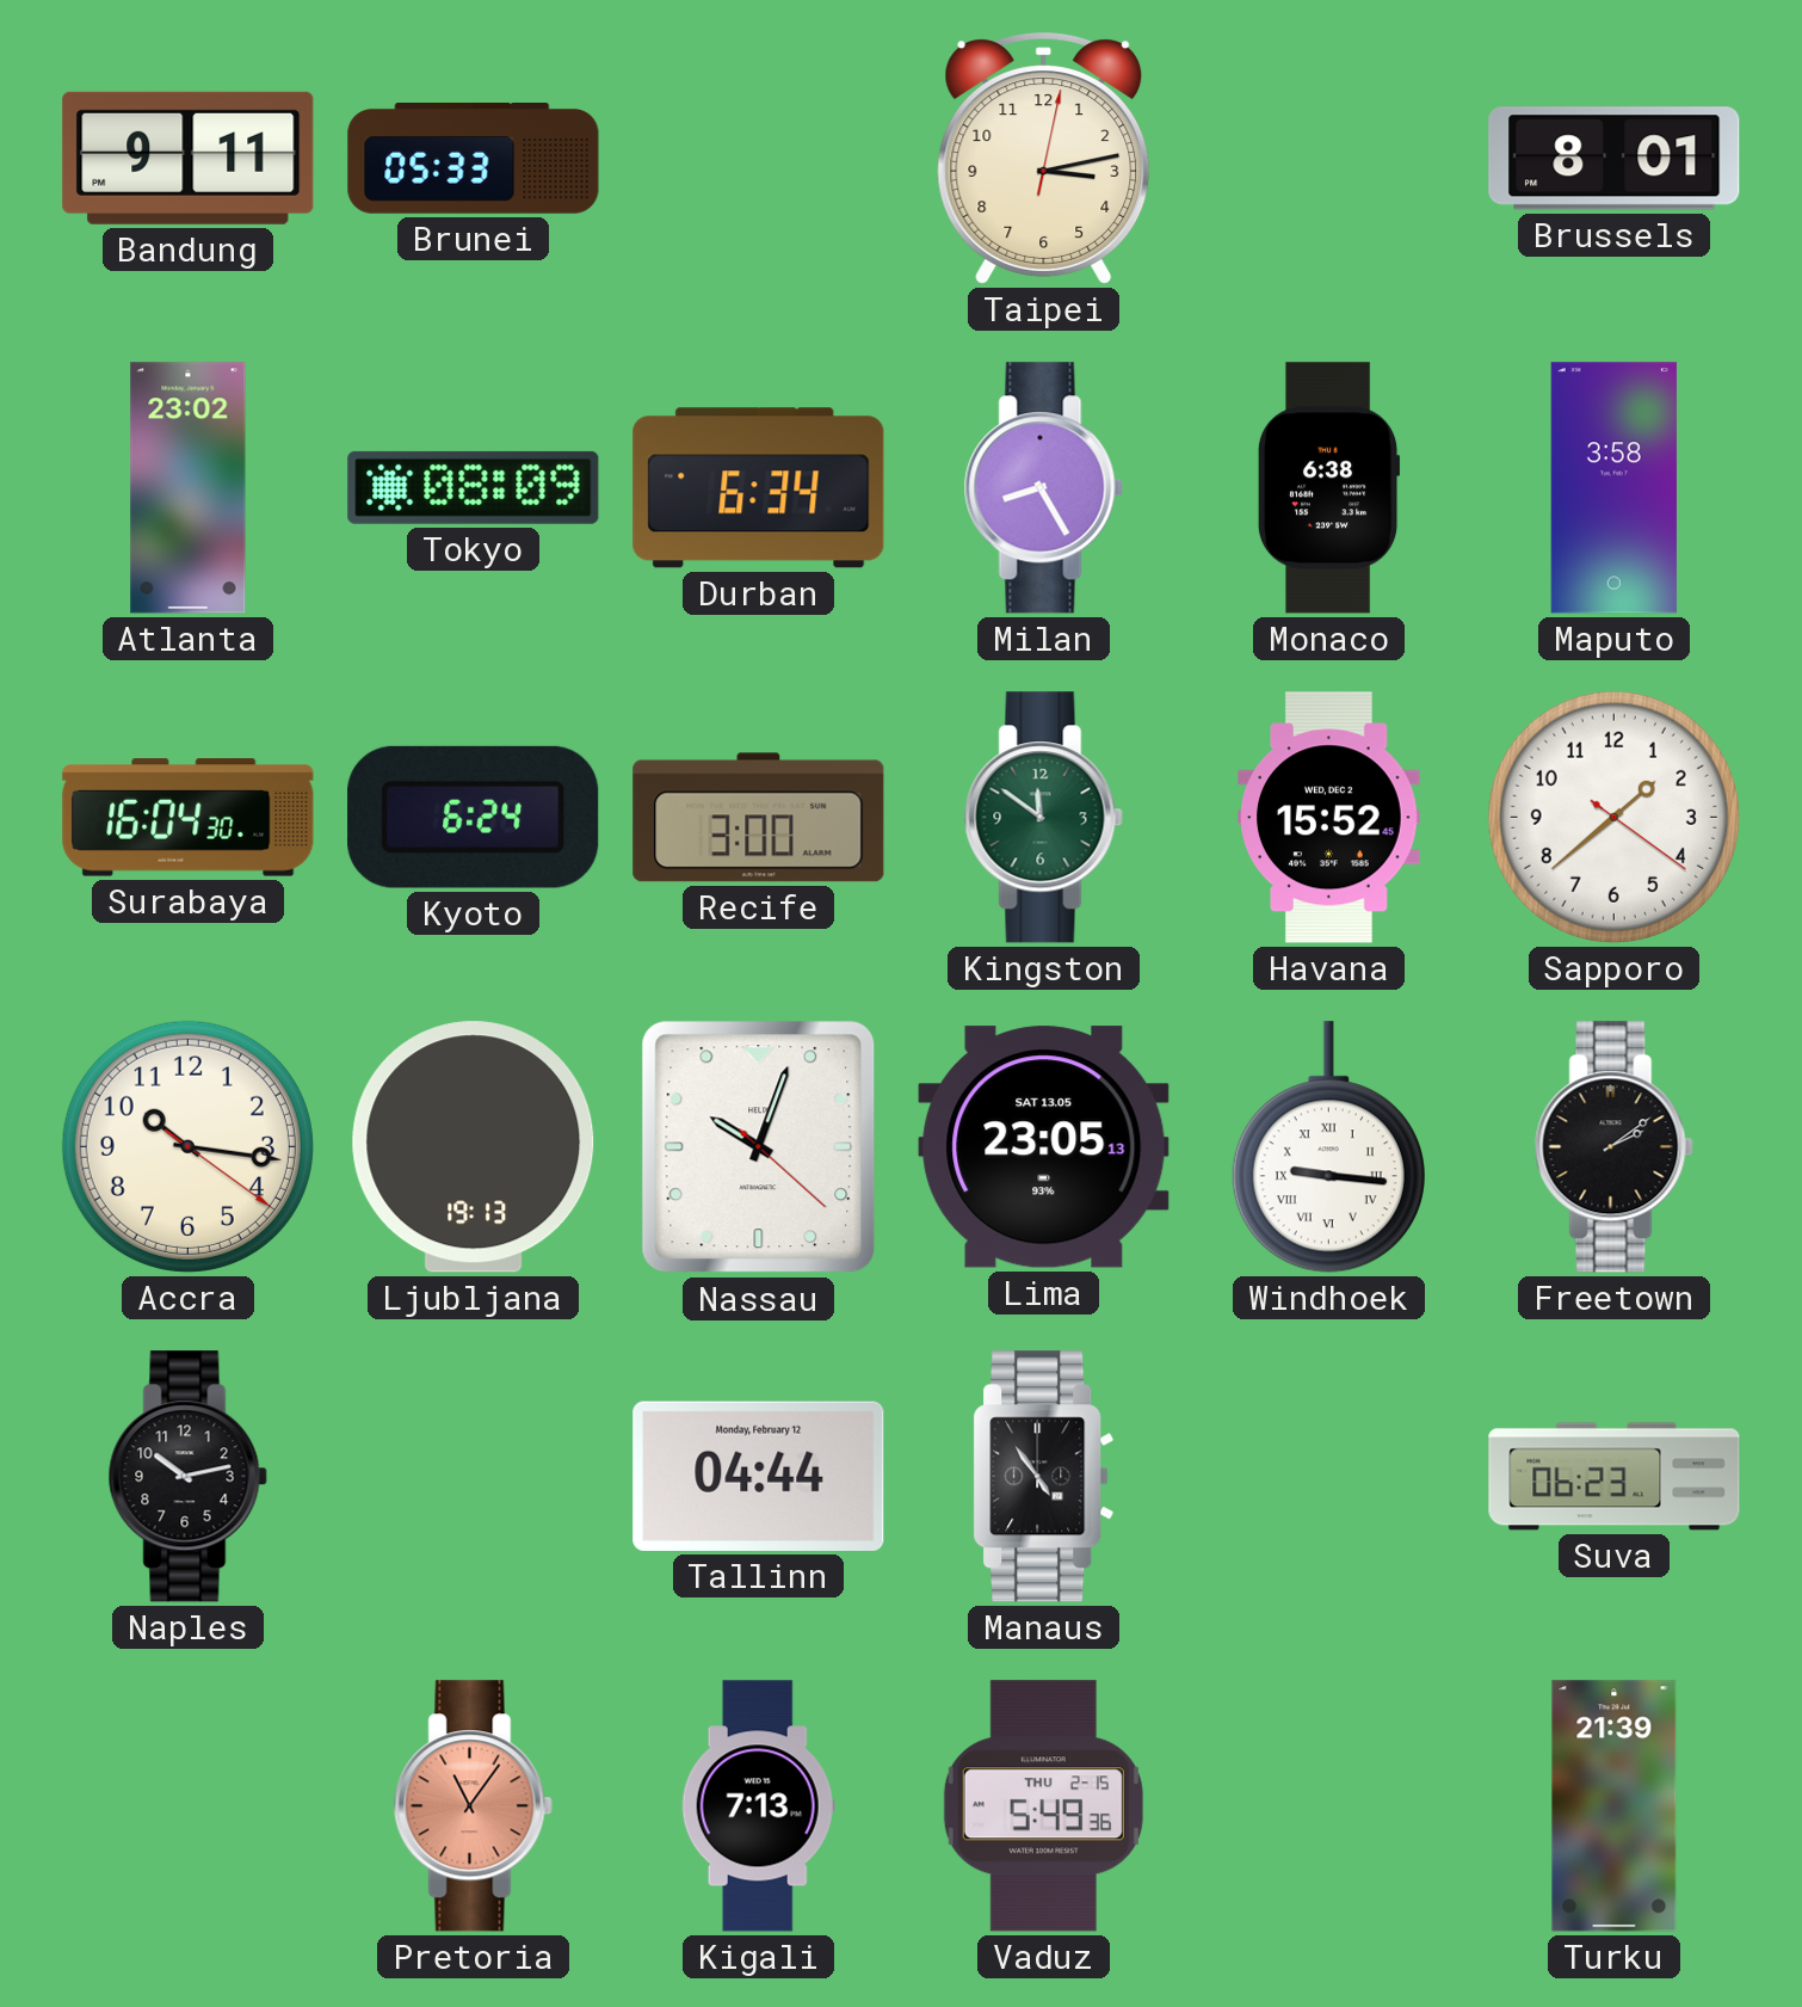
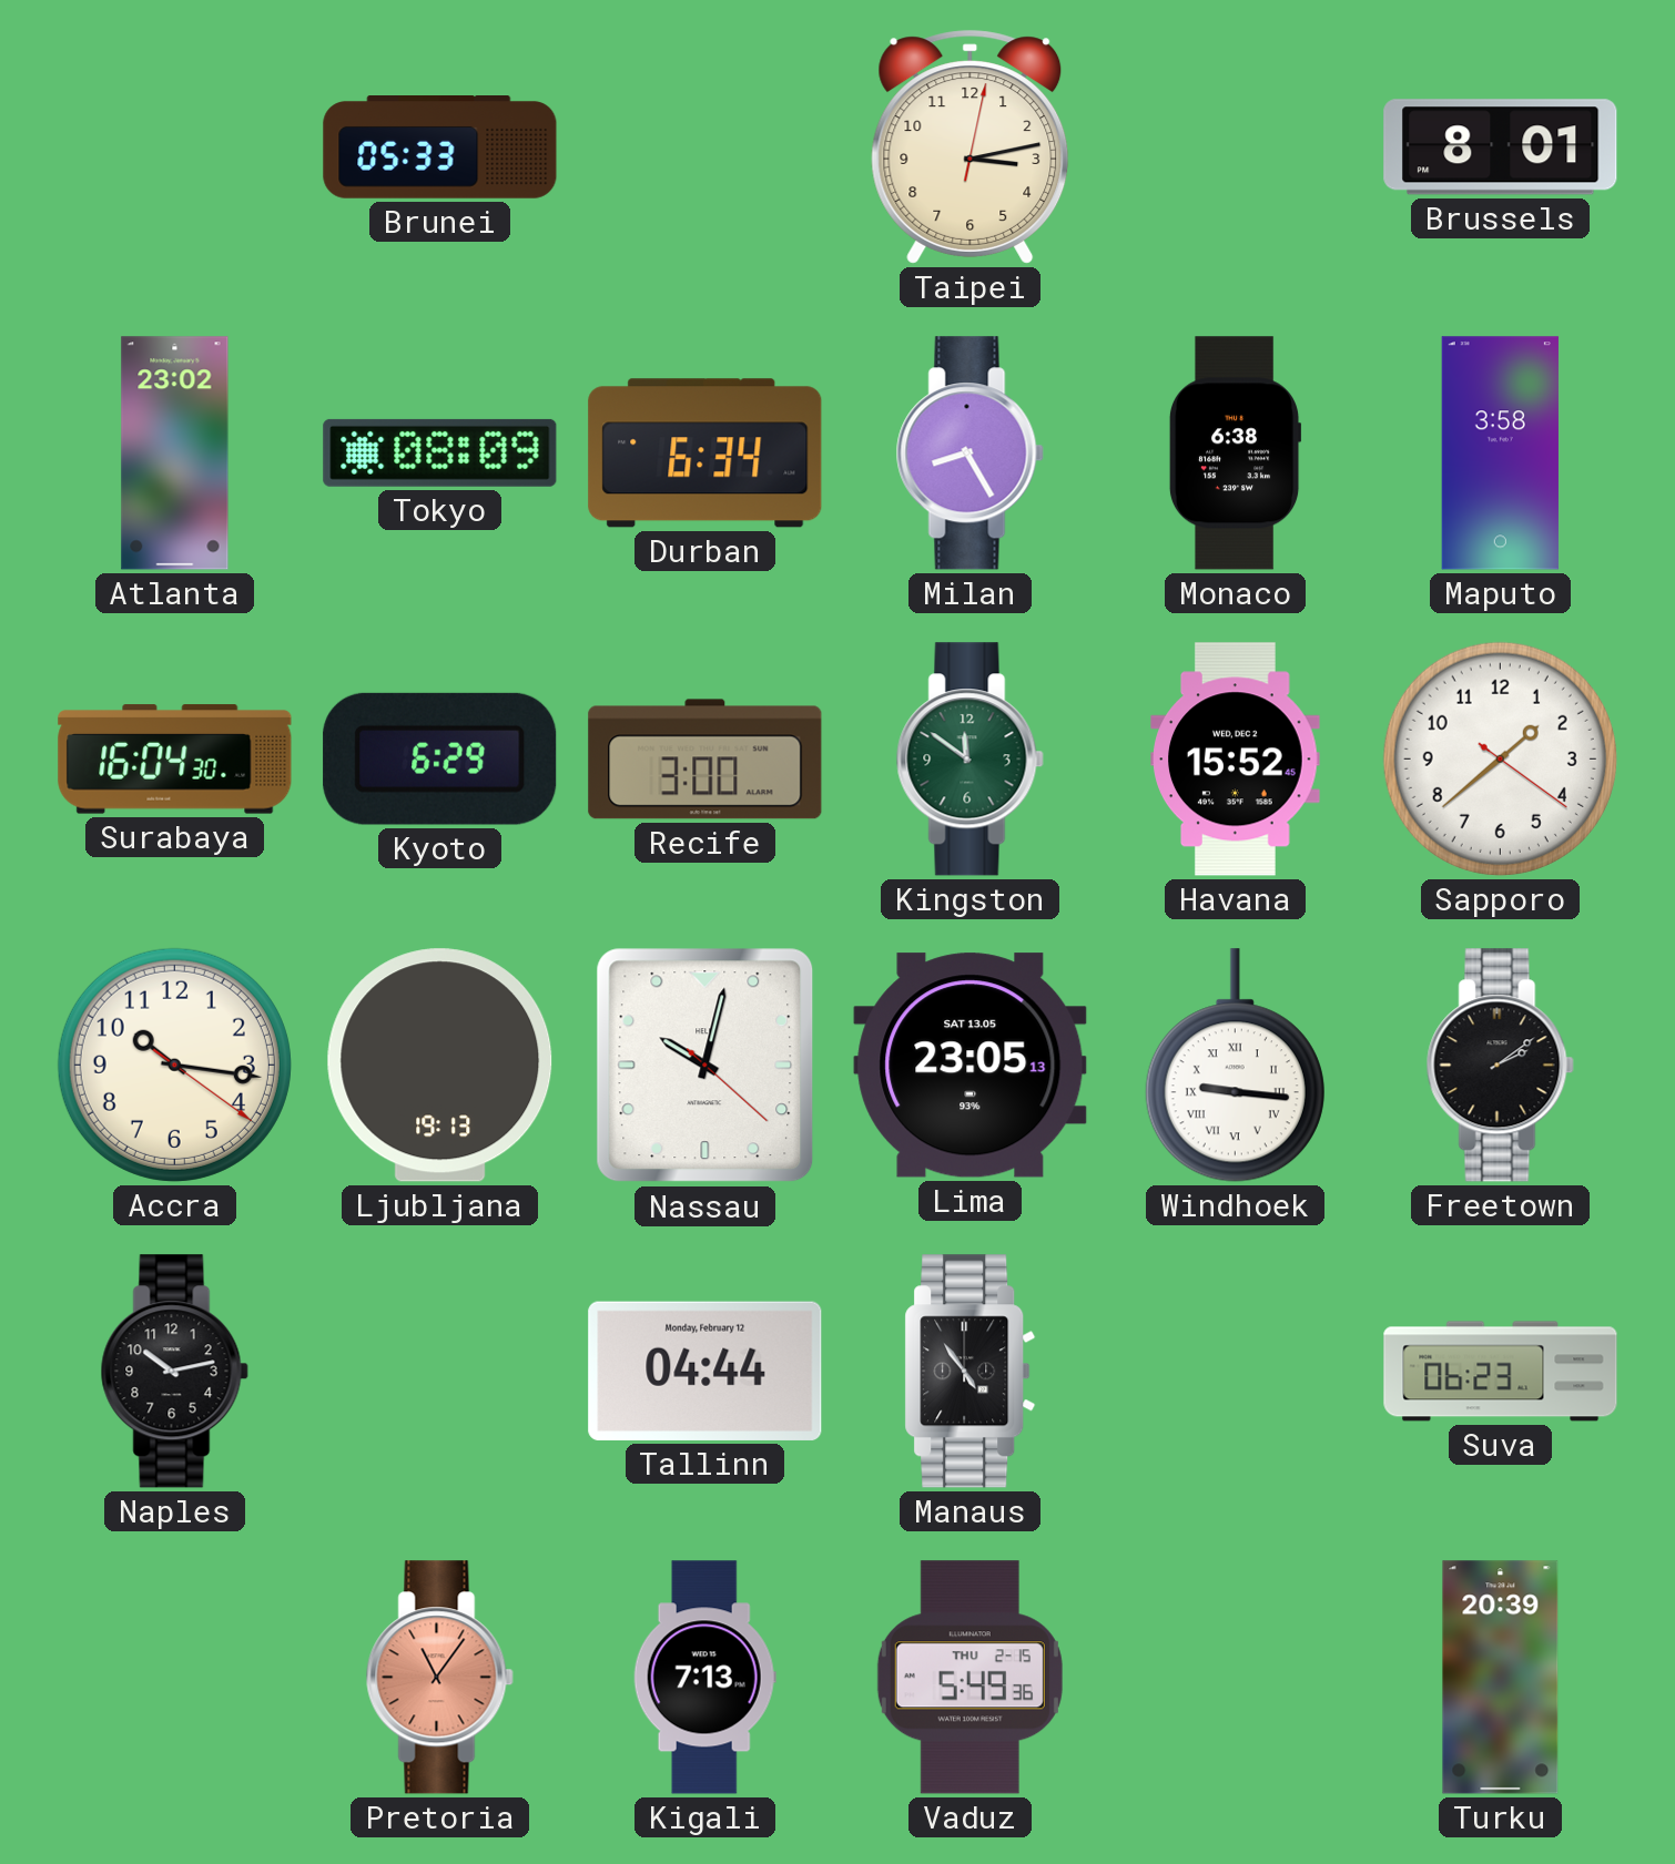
Bandung: 9:11 -> none (189, 158)
Kyoto: 6:24 -> 6:29 (440, 758)
Nassau: 10:03 -> 10:02 (705, 1066)
Turku: 21:39 -> 20:39 (1501, 1678)
